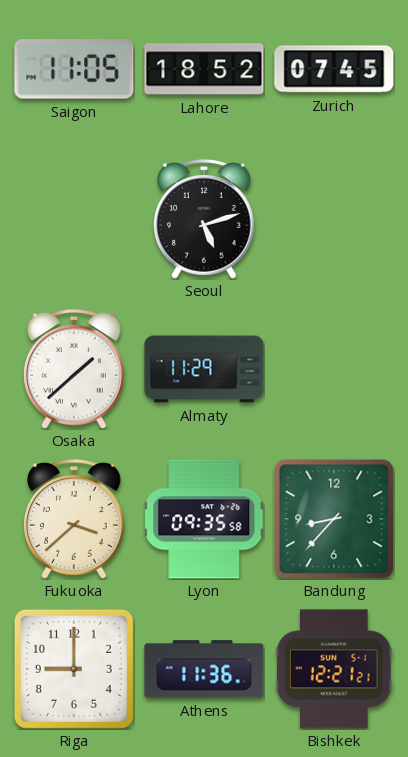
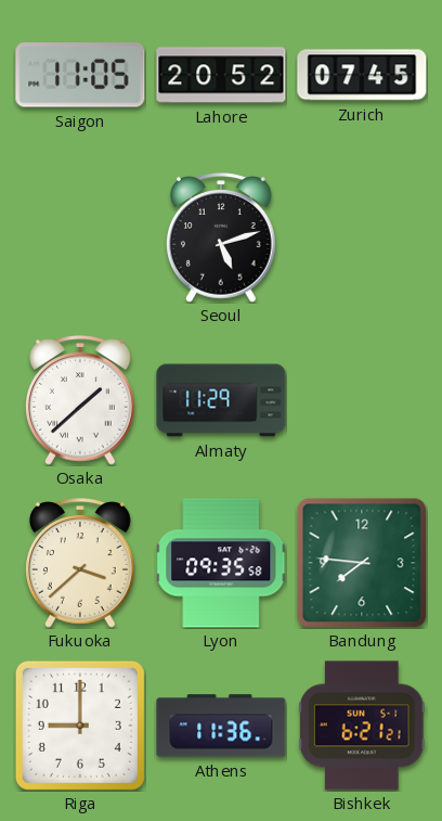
Lahore: 18:52 -> 20:52 (221, 75)
Bandung: 8:37 -> 7:46 (362, 563)
Bishkek: 12:21 -> 6:21 (362, 726)
